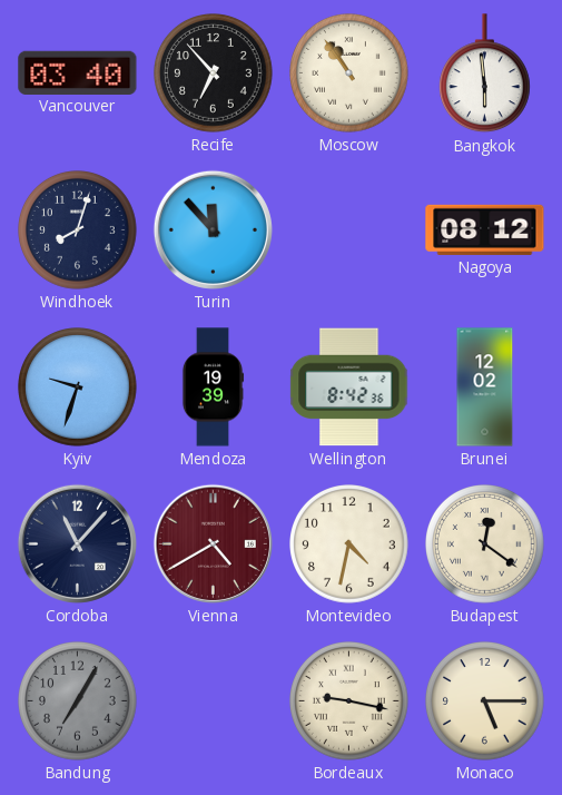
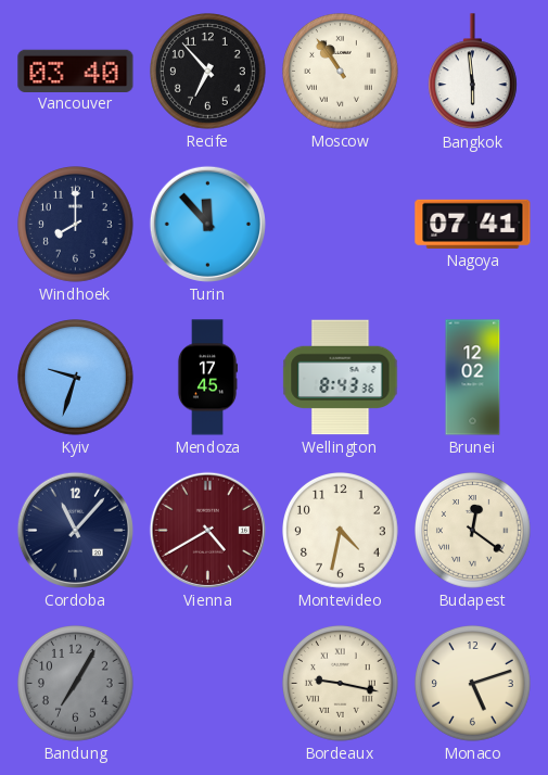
Windhoek: 8:03 -> 8:00 (76, 225)
Nagoya: 08:12 -> 07:41 (473, 224)
Mendoza: 19:39 -> 17:45 (207, 378)
Wellington: 8:42 -> 8:43 (341, 378)
Monaco: 5:15 -> 5:12 (473, 684)
